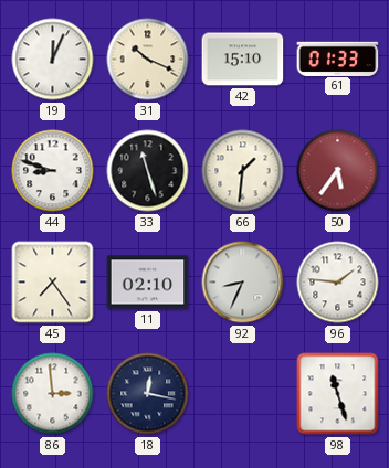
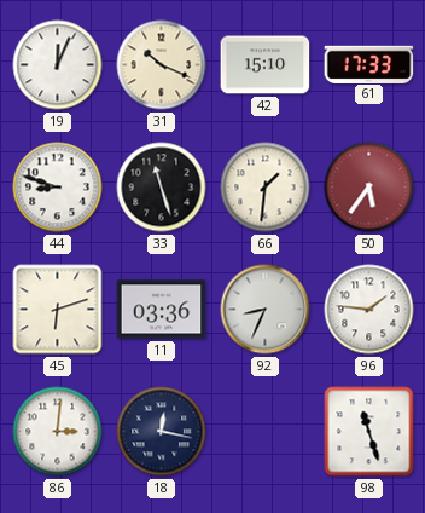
61: 01:33 -> 17:33 (369, 64)
45: 7:24 -> 6:12 (58, 310)
11: 02:10 -> 03:36 (162, 310)
86: 2:59 -> 3:01 (58, 432)
